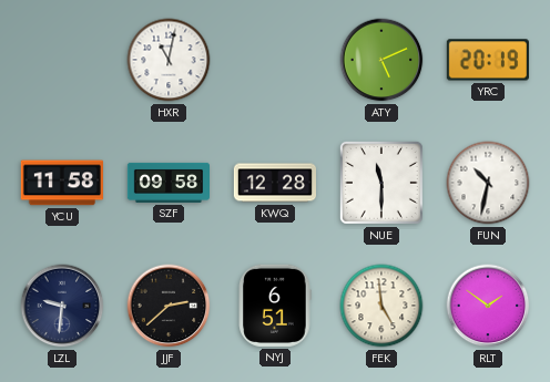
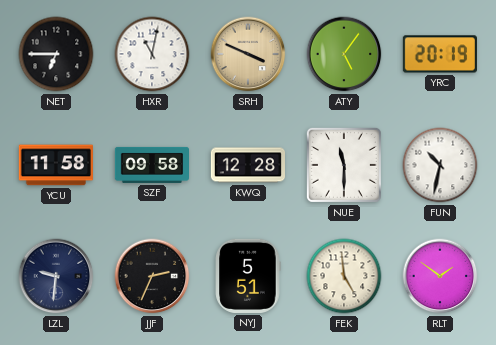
NET: none -> 6:45 (56, 54)
SRH: none -> 3:49 (248, 54)
ATY: 5:11 -> 5:06 (344, 54)
JJF: 2:38 -> 2:34 (152, 276)
NYJ: 6:51 -> 5:51 (248, 276)
